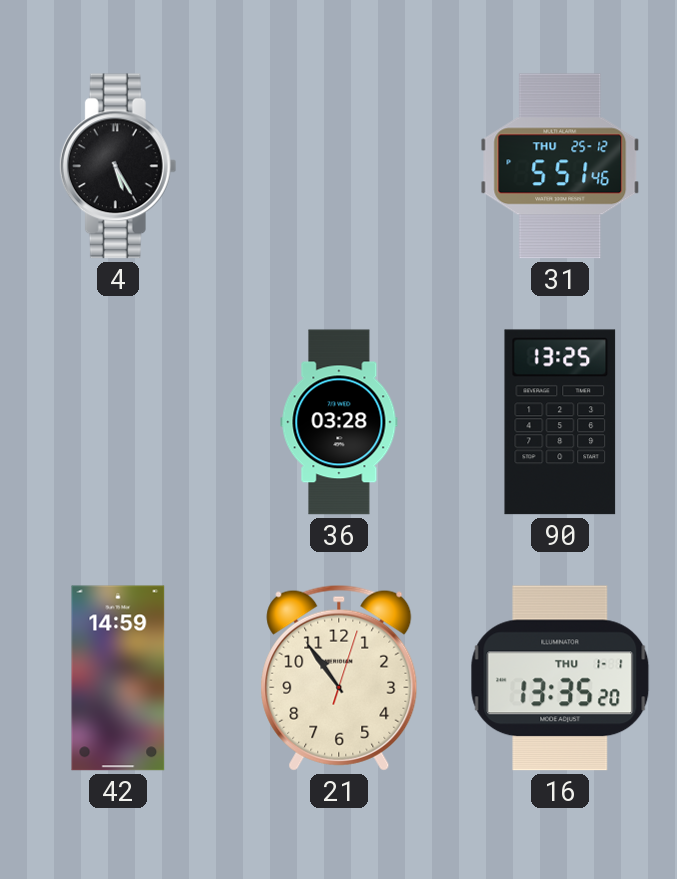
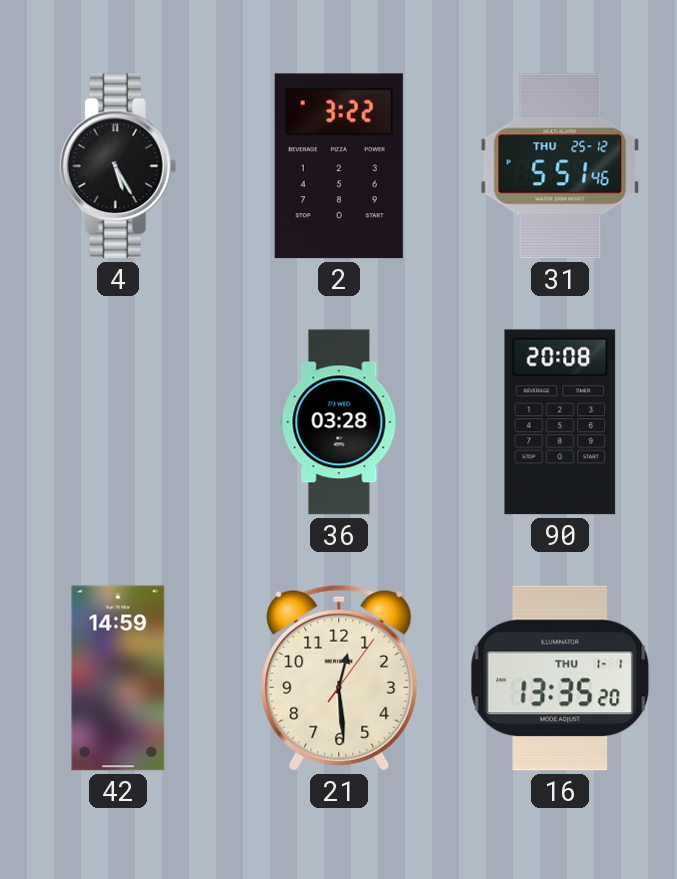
2: none -> 3:22 (339, 166)
90: 13:25 -> 20:08 (560, 422)
21: 10:54 -> 12:29 (339, 678)
